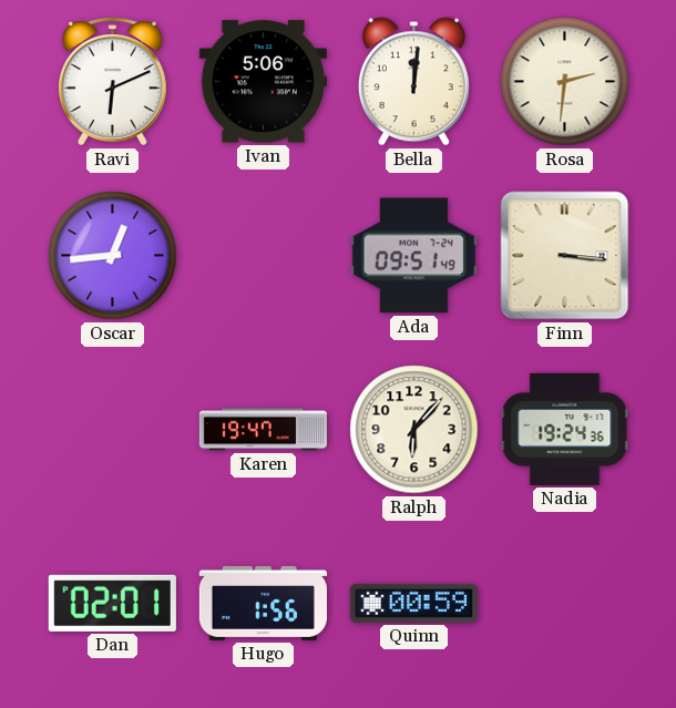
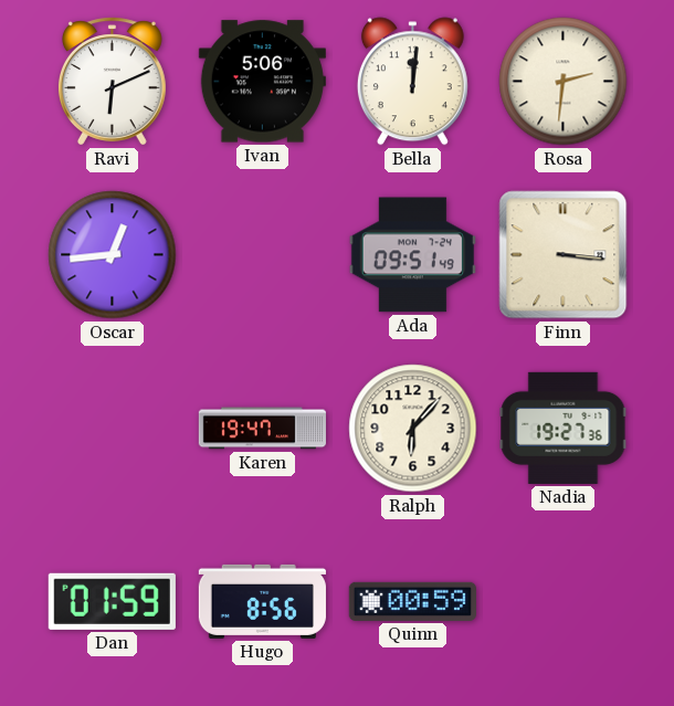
Nadia: 19:24 -> 19:27 (564, 428)
Dan: 02:01 -> 01:59 (112, 601)
Hugo: 1:56 -> 8:56 (262, 601)
